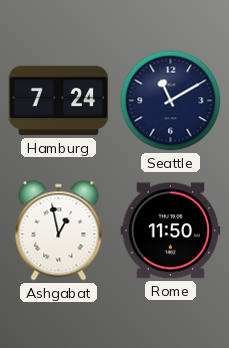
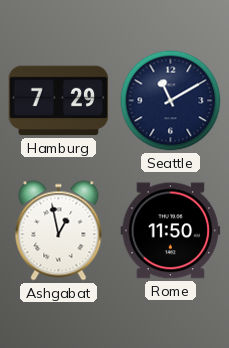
Hamburg: 7:24 -> 7:29 (59, 101)
